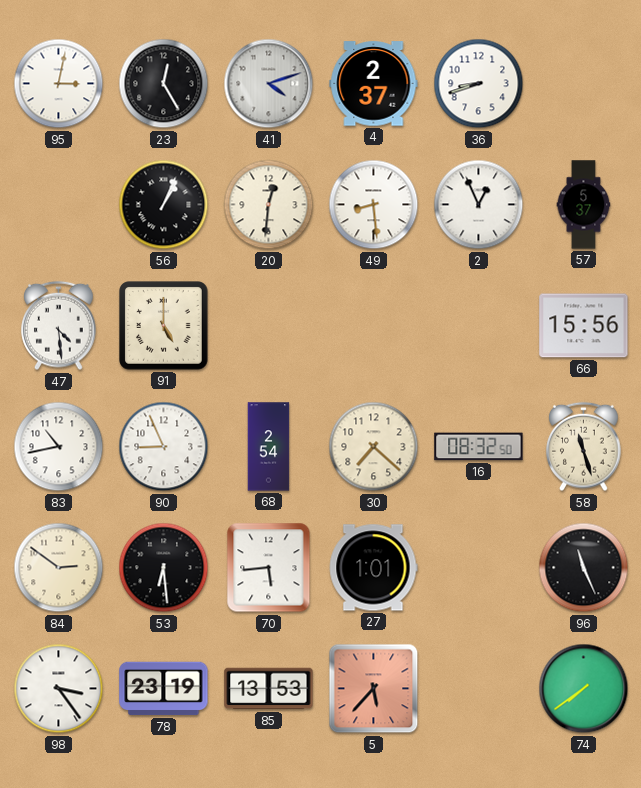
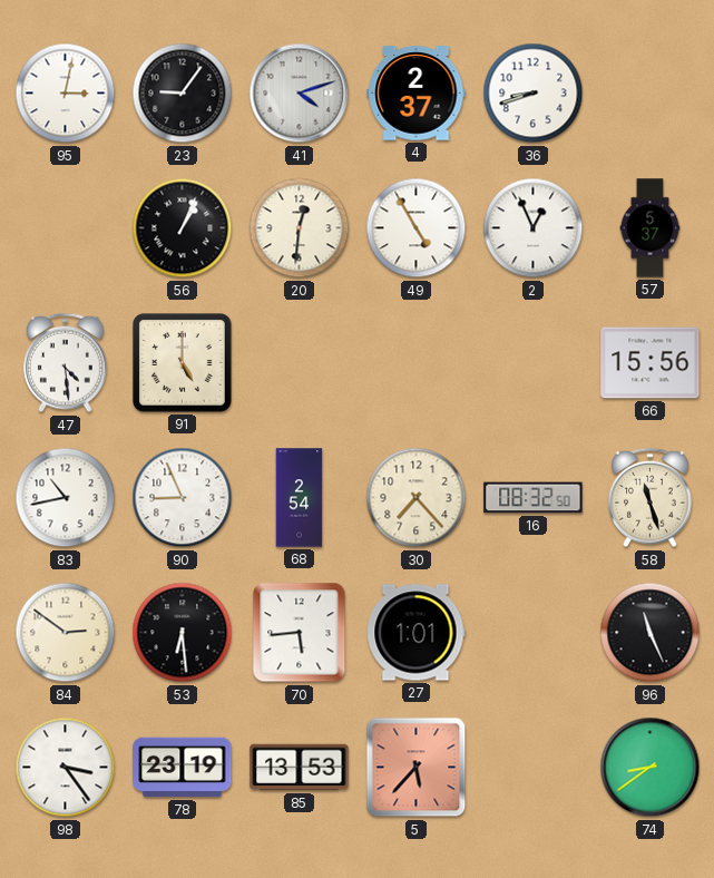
23: 12:25 -> 9:06 (183, 94)
49: 8:29 -> 4:55 (417, 228)
30: 7:22 -> 7:23 (417, 498)
74: 7:39 -> 8:39 (651, 768)
